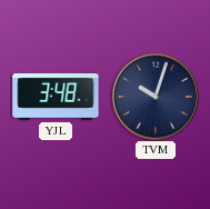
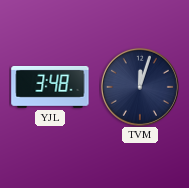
TVM: 10:03 -> 12:03 (140, 87)
